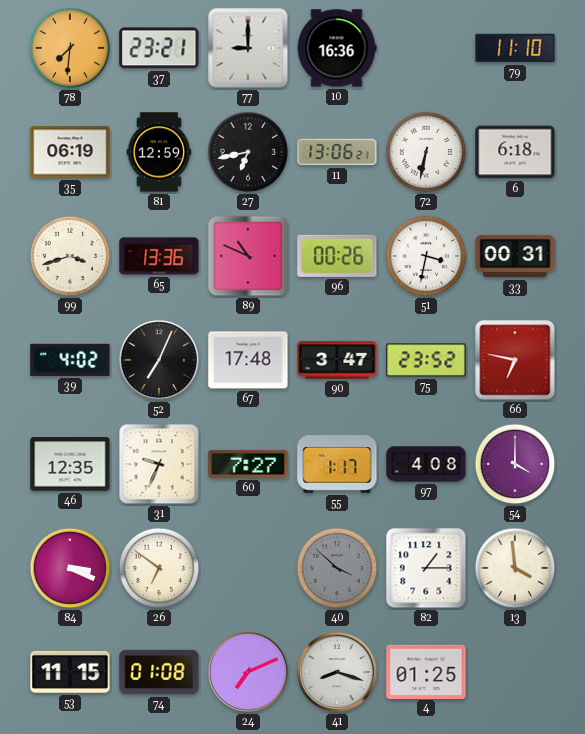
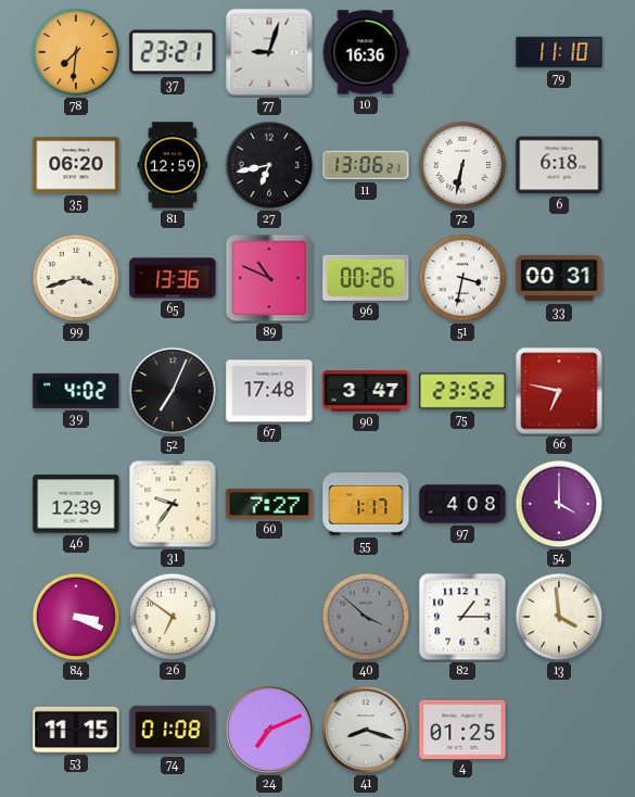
77: 9:00 -> 9:03 (269, 52)
35: 06:19 -> 06:20 (76, 165)
46: 12:35 -> 12:39 (76, 504)
31: 9:34 -> 9:36 (173, 504)
